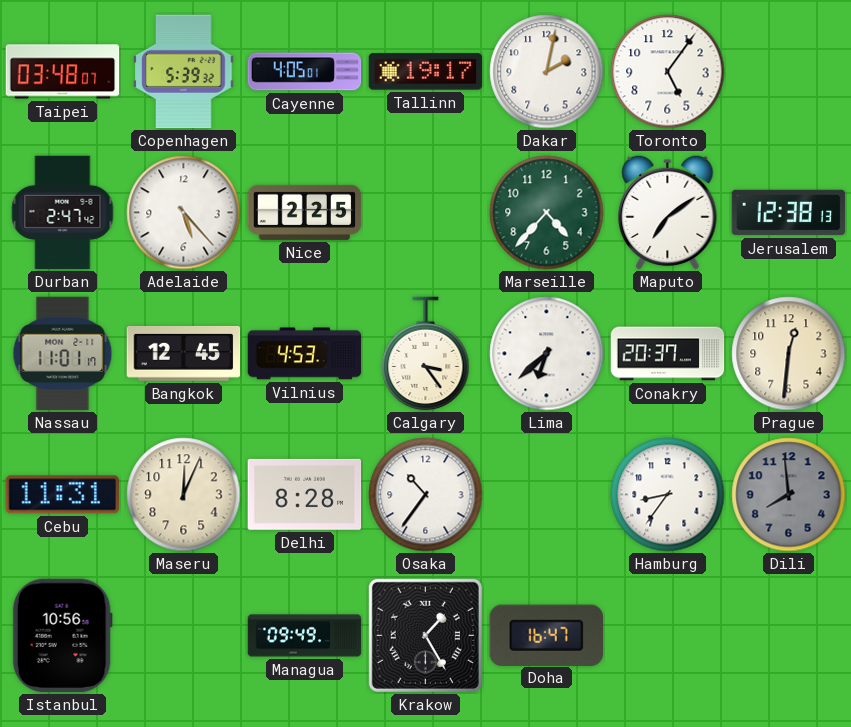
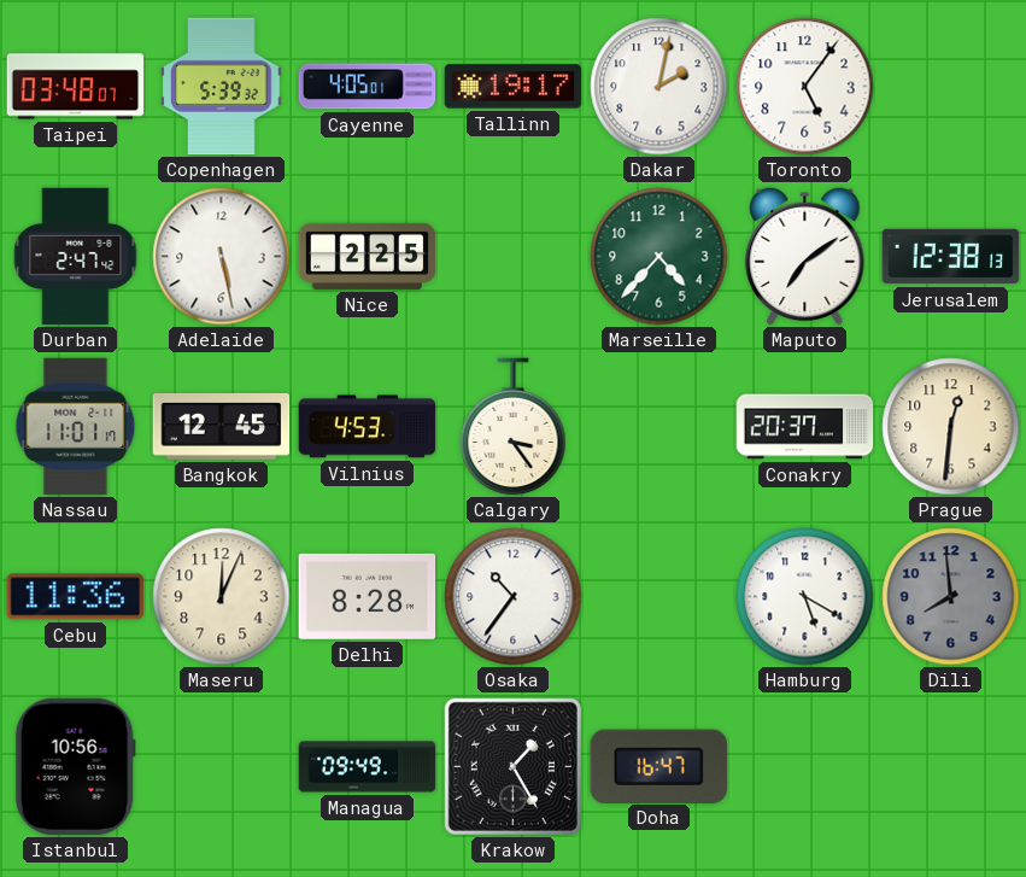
Adelaide: 5:23 -> 5:28 (222, 257)
Lima: 6:38 -> none (547, 354)
Cebu: 11:31 -> 11:36 (75, 597)
Hamburg: 8:36 -> 5:20 (805, 597)
